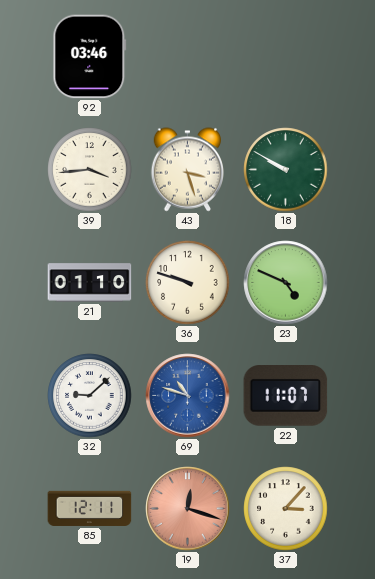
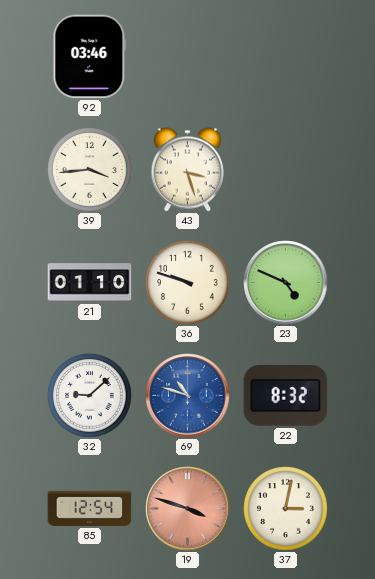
18: 9:50 -> none (286, 170)
22: 11:07 -> 8:32 (286, 396)
85: 12:11 -> 12:54 (90, 508)
19: 12:18 -> 3:48 (188, 509)
37: 3:07 -> 3:02 (286, 509)
